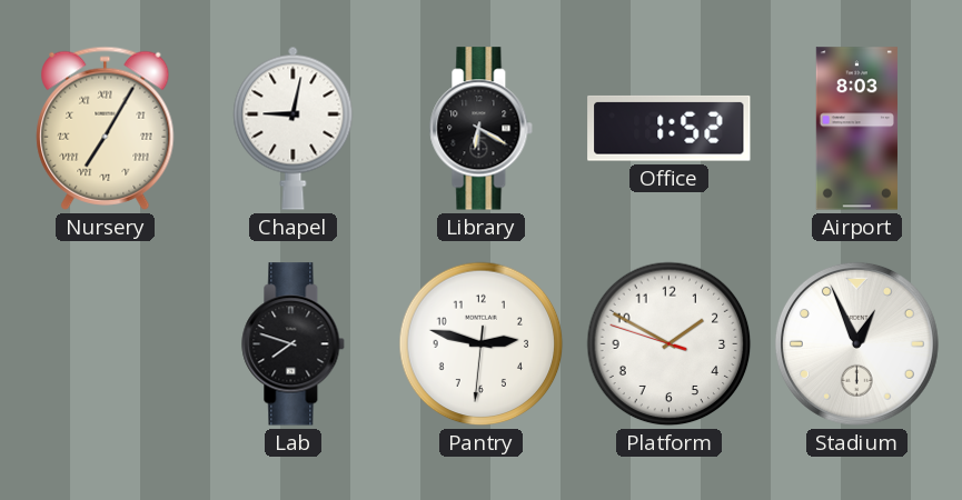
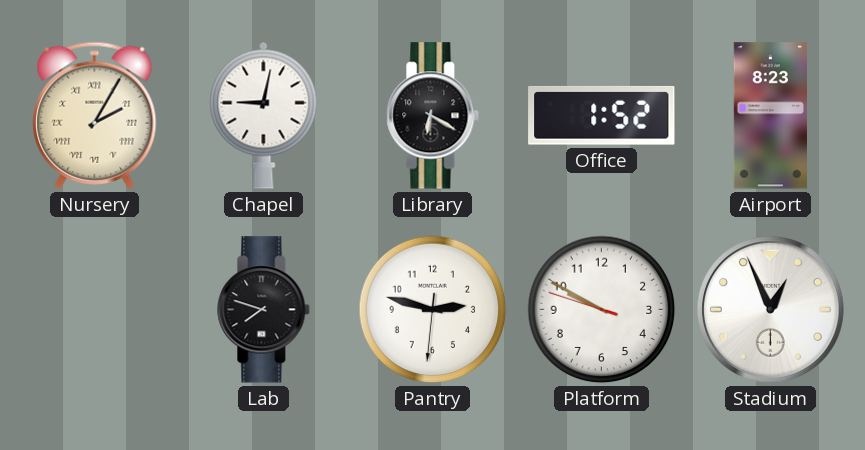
Nursery: 7:05 -> 2:05 (95, 115)
Airport: 8:03 -> 8:23 (770, 116)
Platform: 1:49 -> 9:49 (602, 310)
